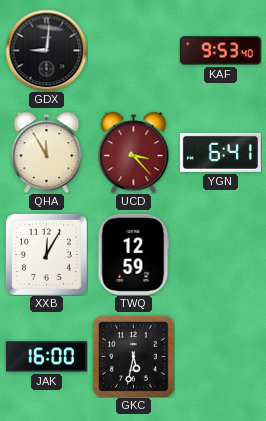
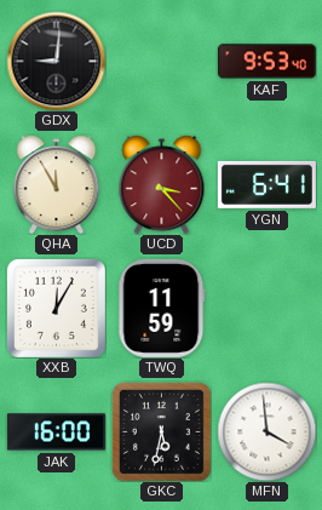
TWQ: 12:59 -> 11:59 (162, 308)
MFN: none -> 3:59 (266, 431)
